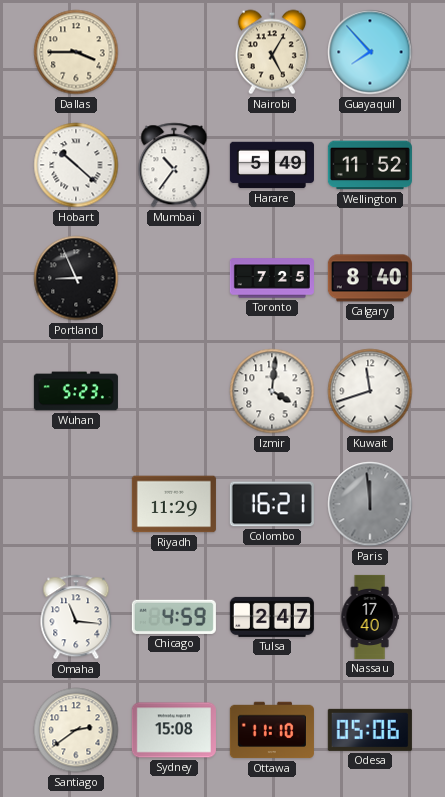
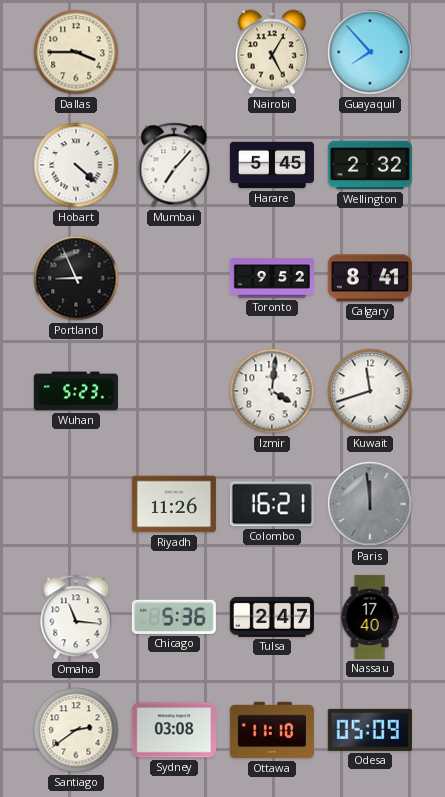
Hobart: 10:22 -> 4:22 (76, 165)
Mumbai: 10:36 -> 7:07 (174, 165)
Harare: 5:49 -> 5:45 (272, 165)
Wellington: 11:52 -> 2:32 (370, 165)
Toronto: 7:25 -> 9:52 (272, 278)
Calgary: 8:40 -> 8:41 (370, 278)
Riyadh: 11:29 -> 11:26 (174, 504)
Chicago: 4:59 -> 5:36 (174, 617)
Sydney: 15:08 -> 03:08 (174, 730)
Odesa: 05:06 -> 05:09 (370, 730)
